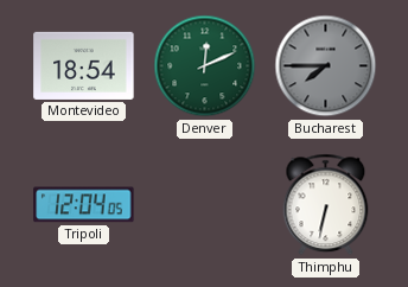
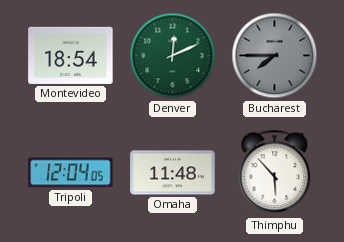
Omaha: none -> 11:48 (173, 173)
Thimphu: 6:32 -> 5:53 (275, 173)
